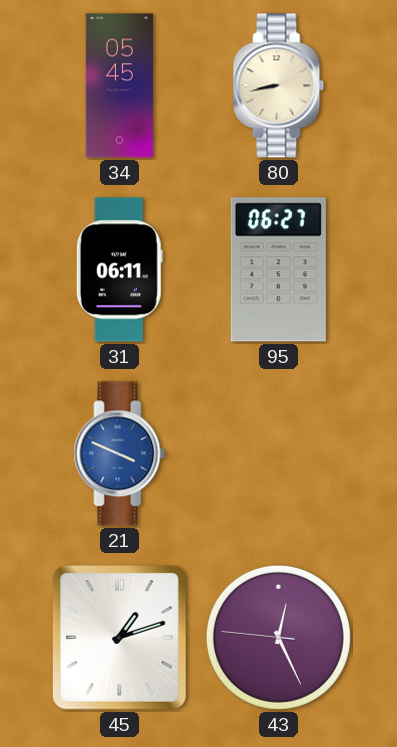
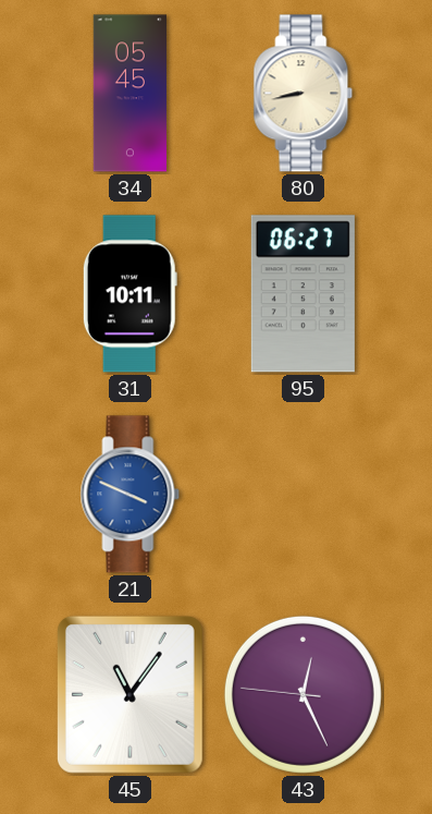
31: 06:11 -> 10:11 (129, 294)
45: 1:12 -> 11:06 (129, 694)
